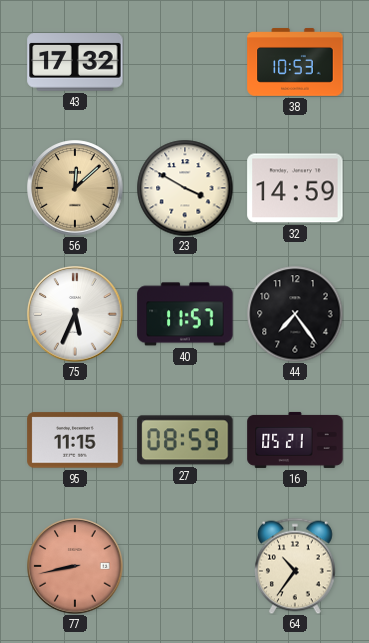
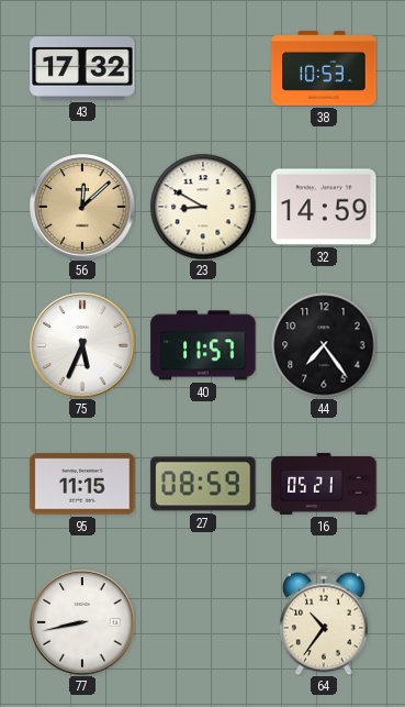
23: 3:50 -> 8:50 (203, 207)
77 dial: salmon -> white (82, 622)
